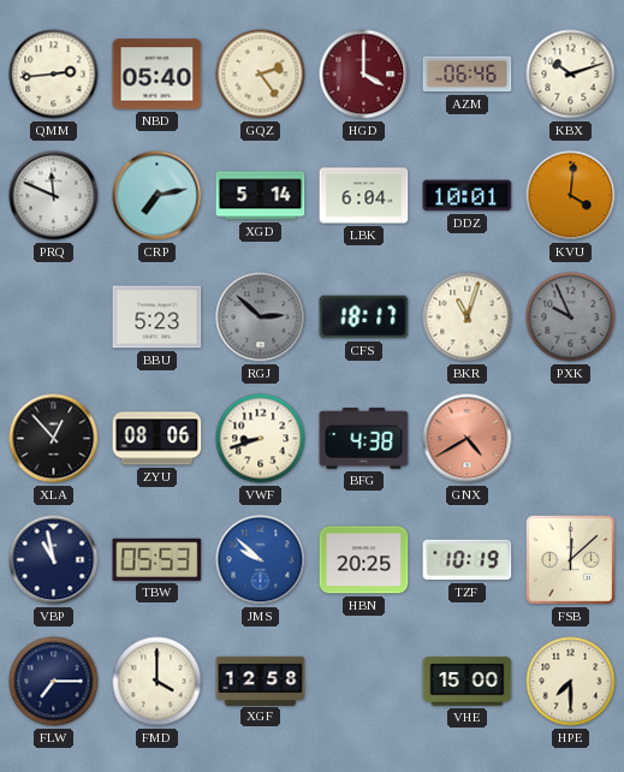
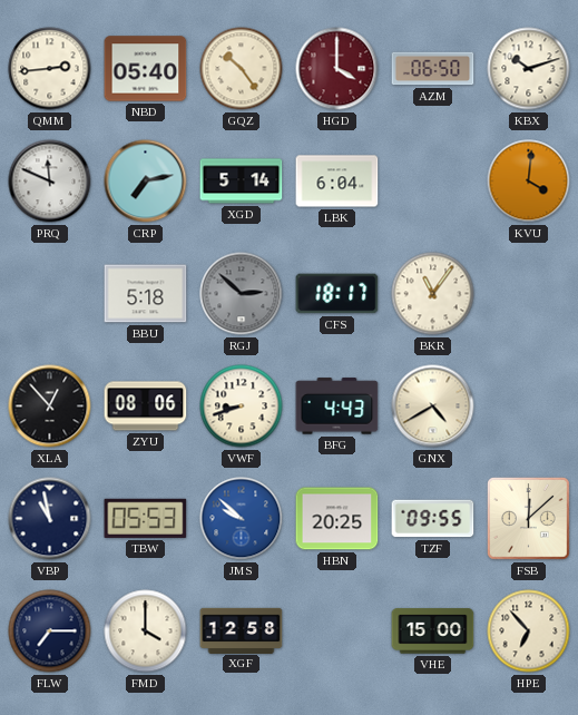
GQZ: 2:24 -> 10:24 (242, 69)
AZM: 06:46 -> 06:50 (433, 69)
DDZ: 10:01 -> none (468, 196)
BBU: 5:23 -> 5:18 (146, 294)
BKR: 11:03 -> 11:06 (433, 294)
PXK: 9:56 -> none (571, 317)
BFG: 4:38 -> 4:43 (337, 407)
GNX dial: salmon -> cream (433, 407)
TZF: 10:19 -> 09:55 (433, 519)
HPE: 7:30 -> 6:53 (529, 631)
